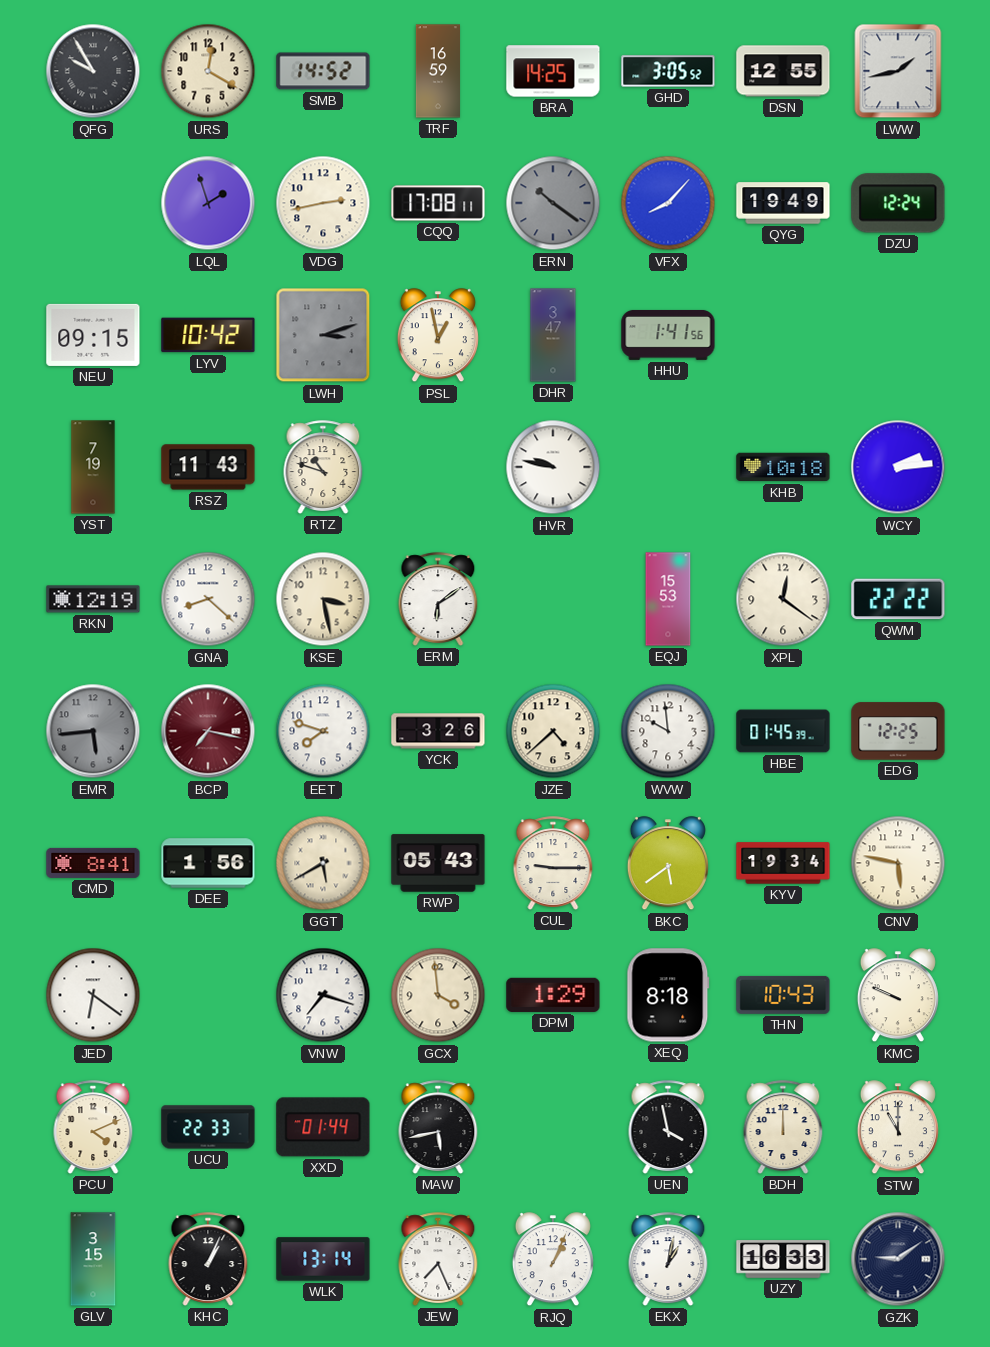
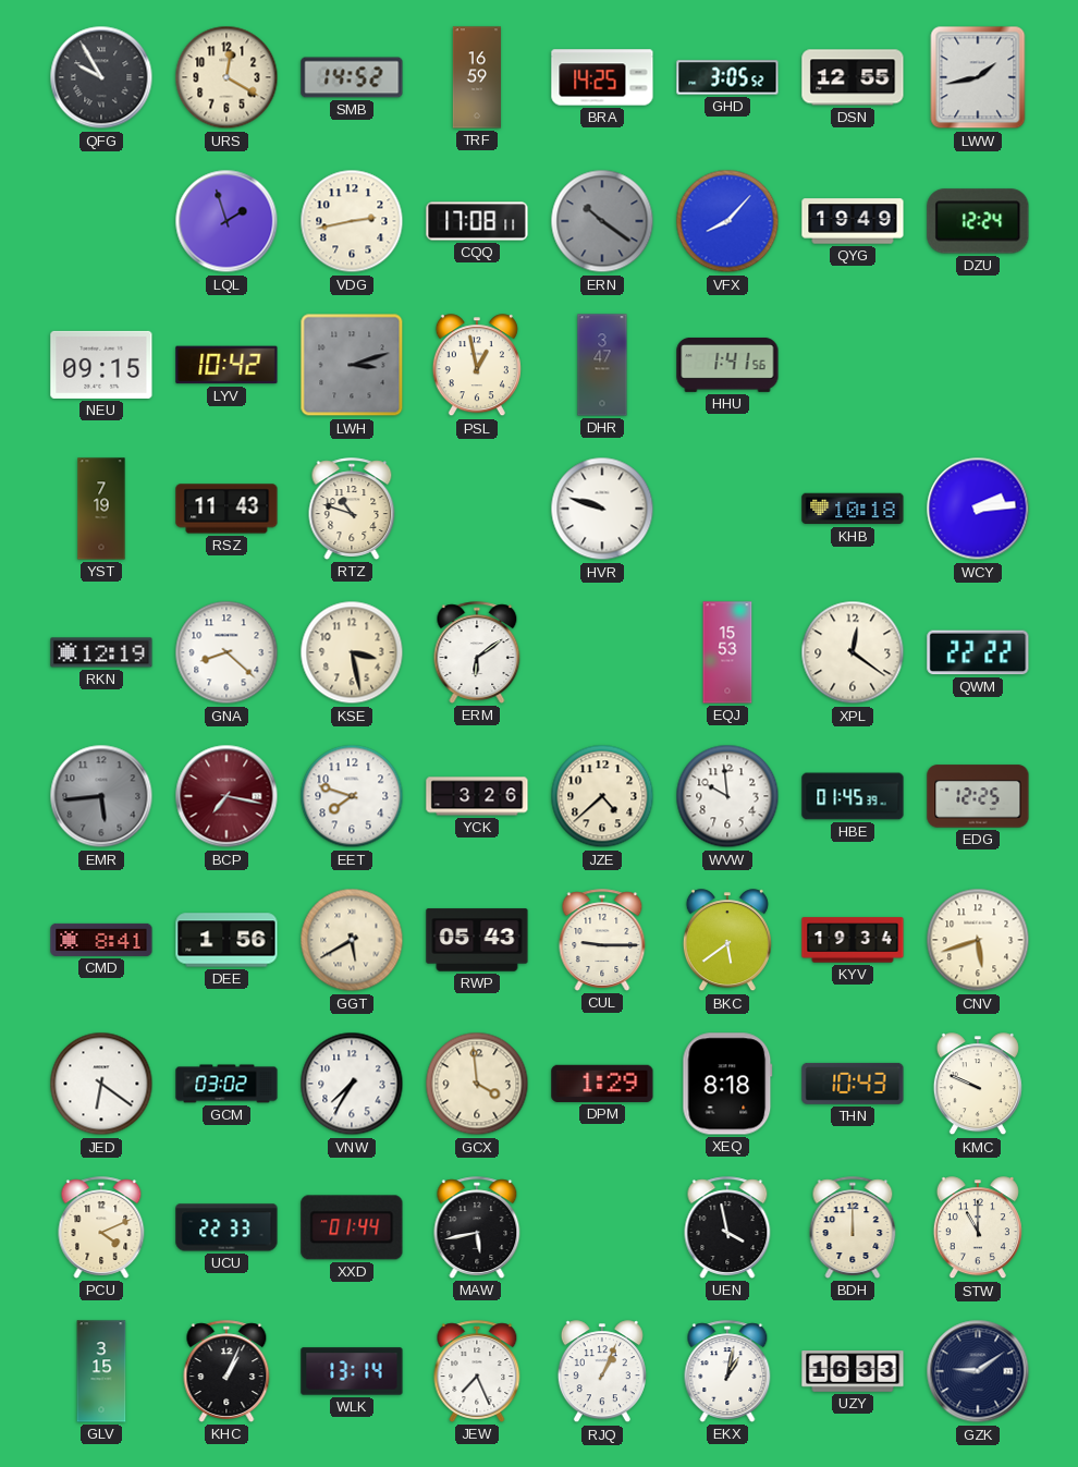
HVR: 9:47 -> 9:48 (602, 509)
CNV: 5:47 -> 5:42 (978, 940)
GCM: none -> 03:02 (226, 1084)
VNW: 7:18 -> 7:35 (352, 1084)
